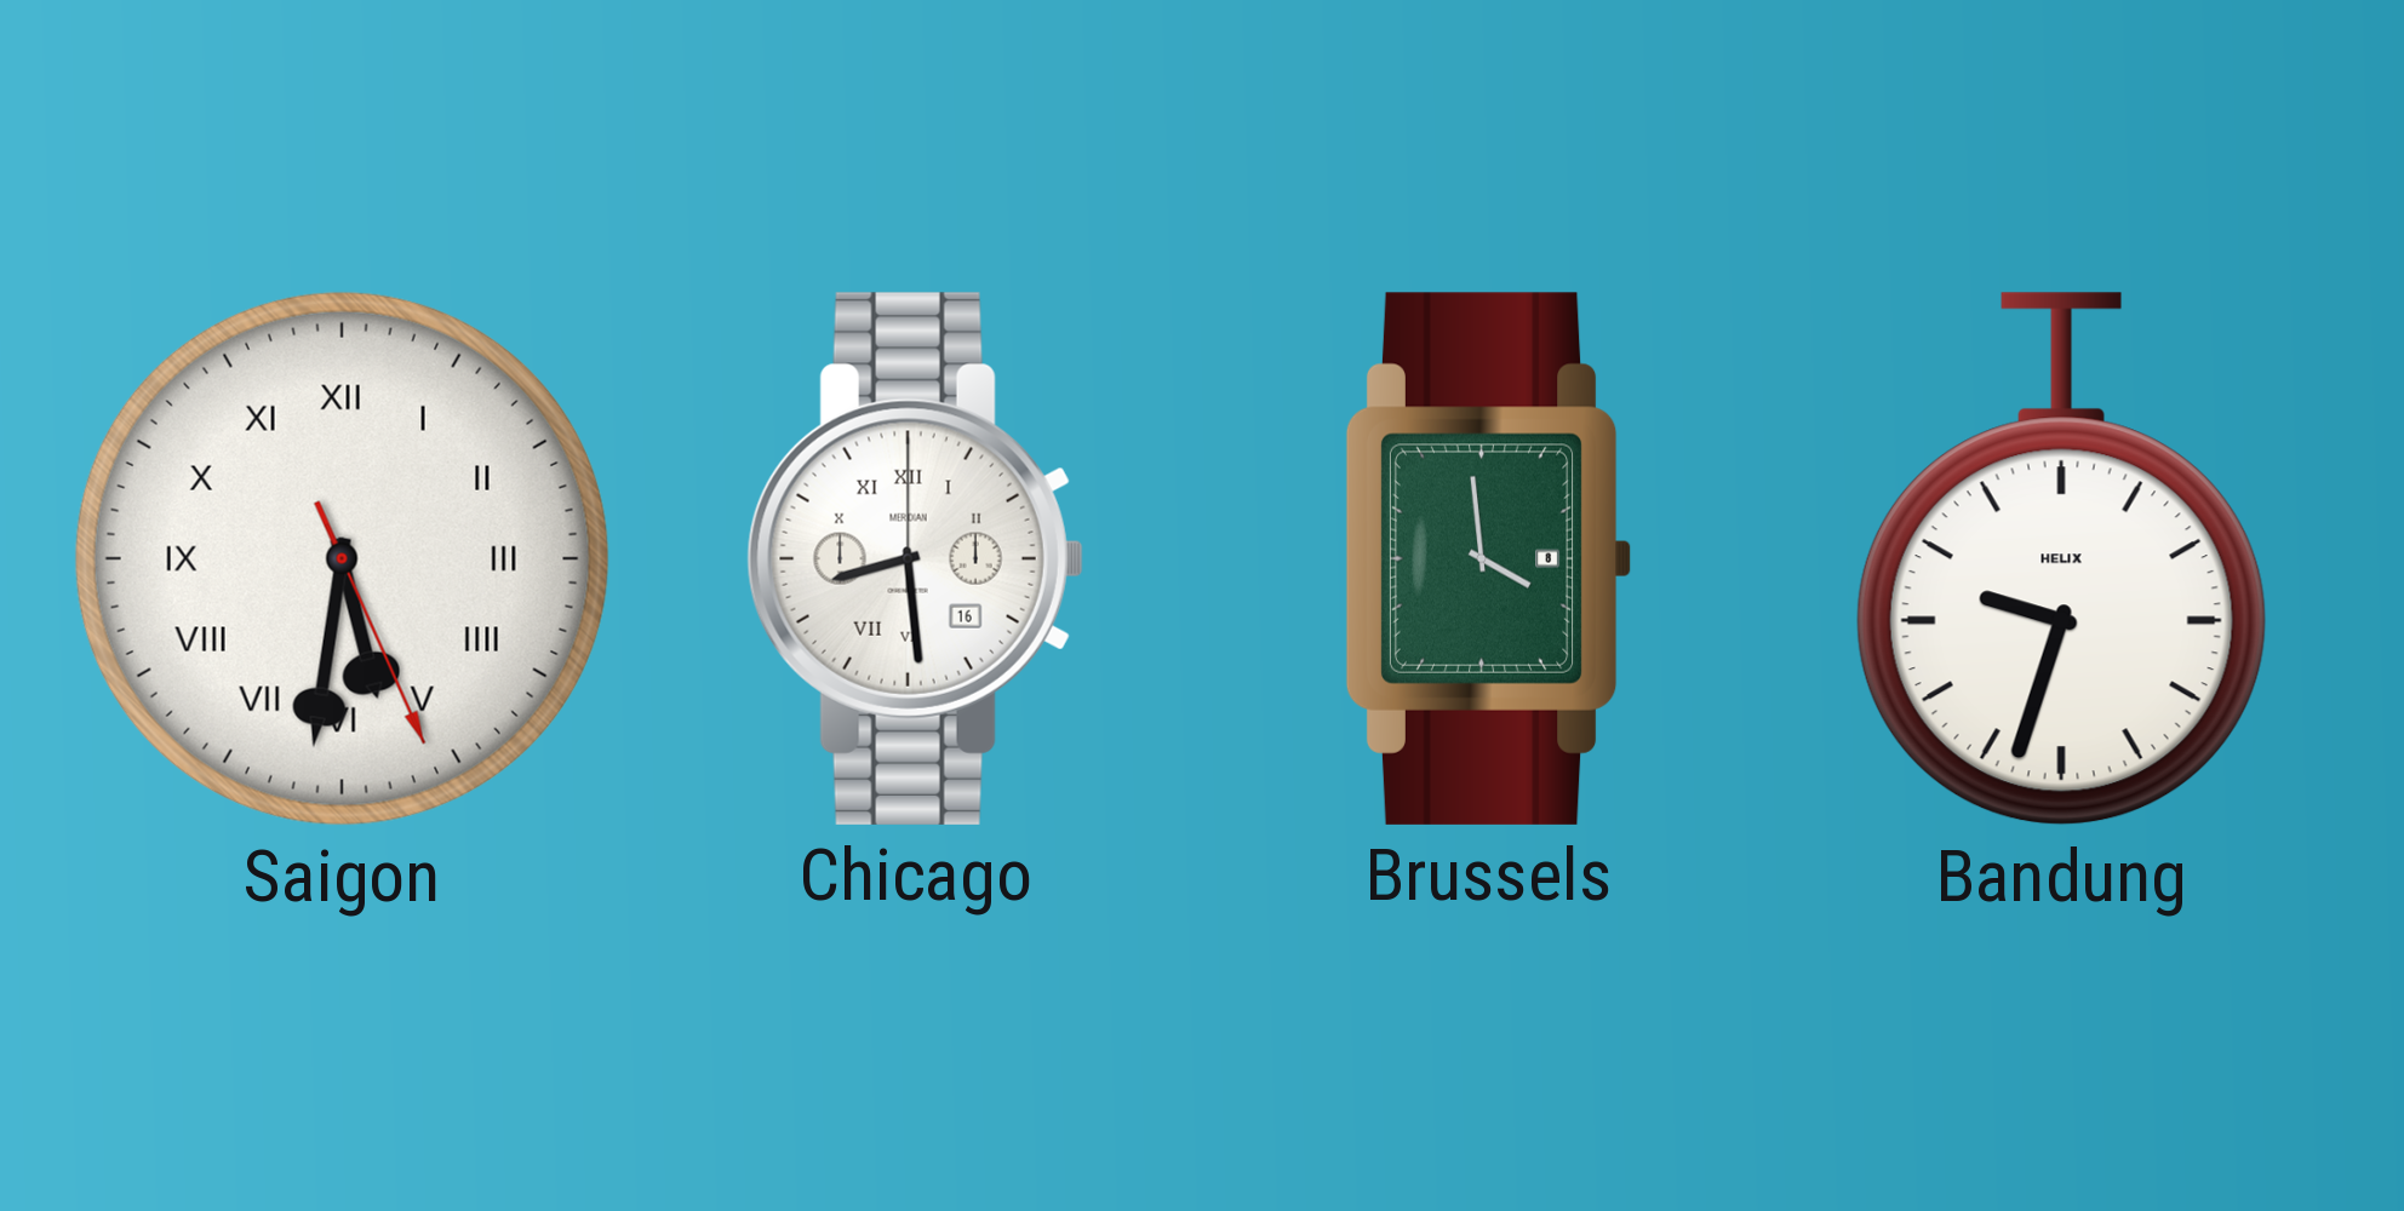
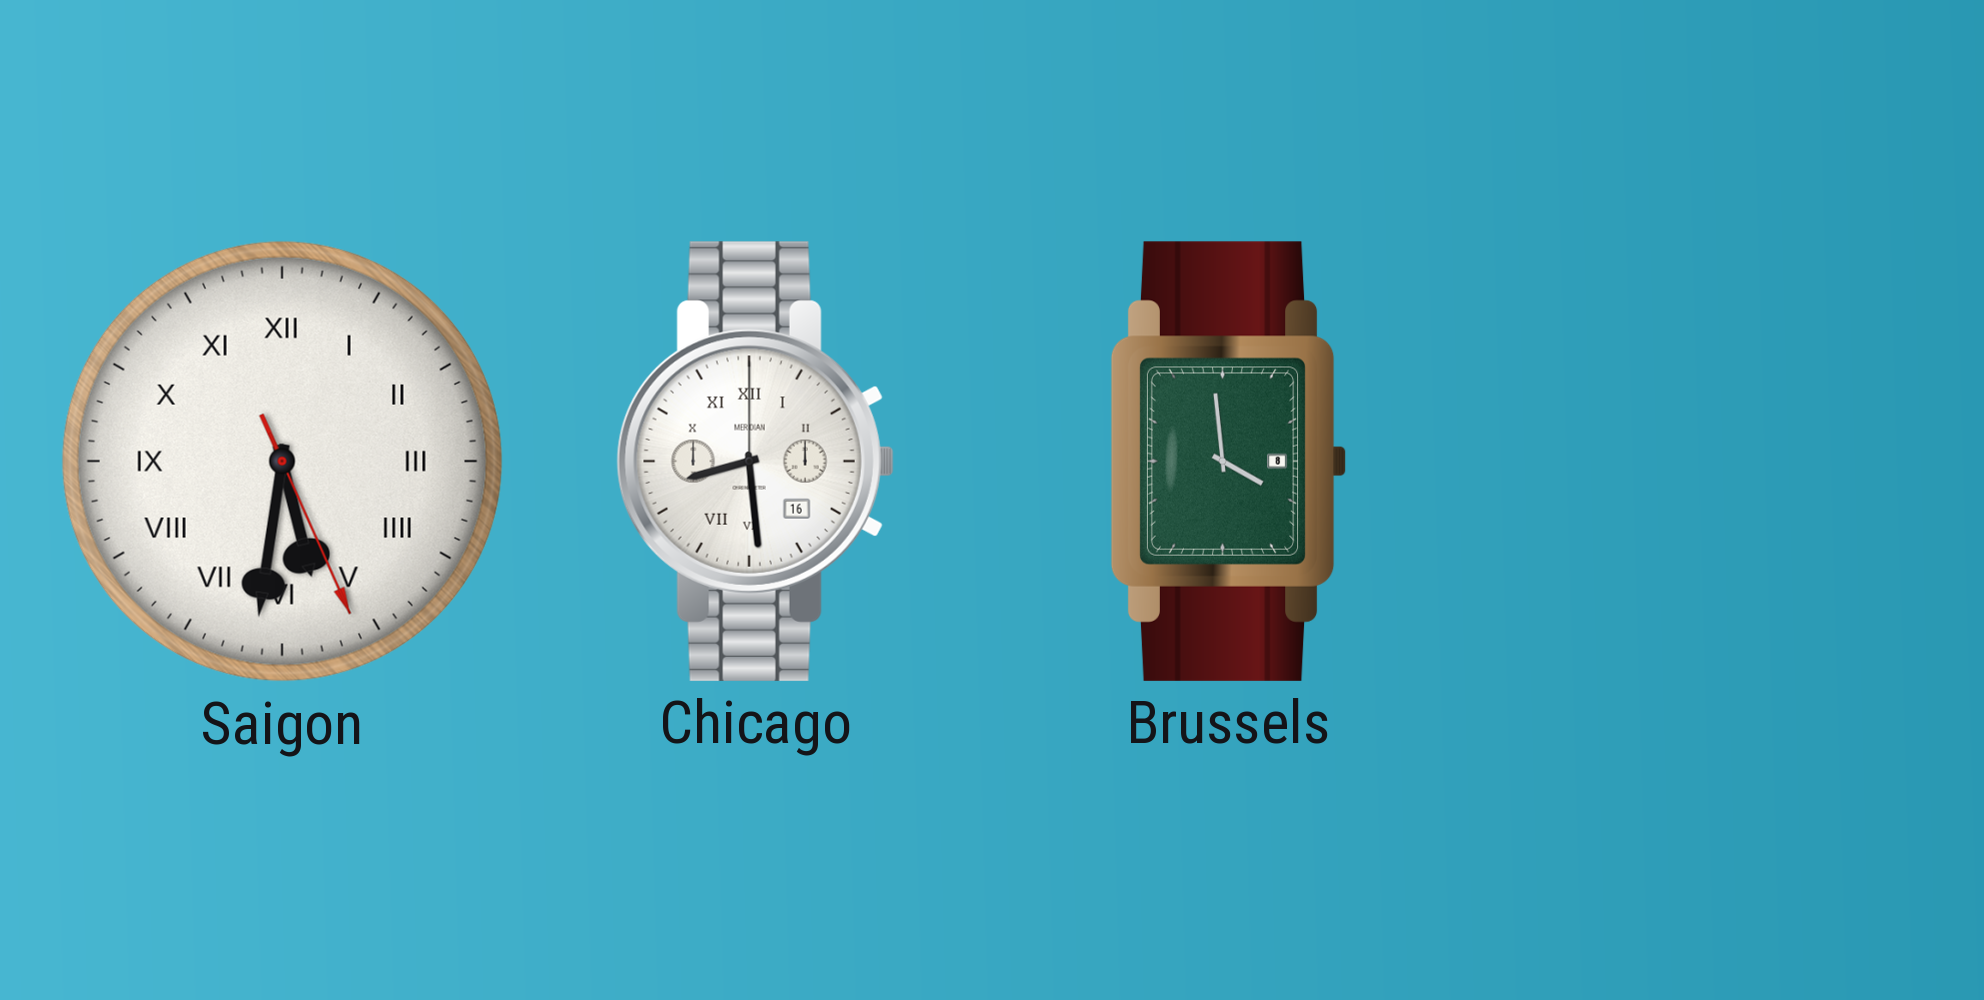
Bandung: 9:33 -> none (2061, 559)
